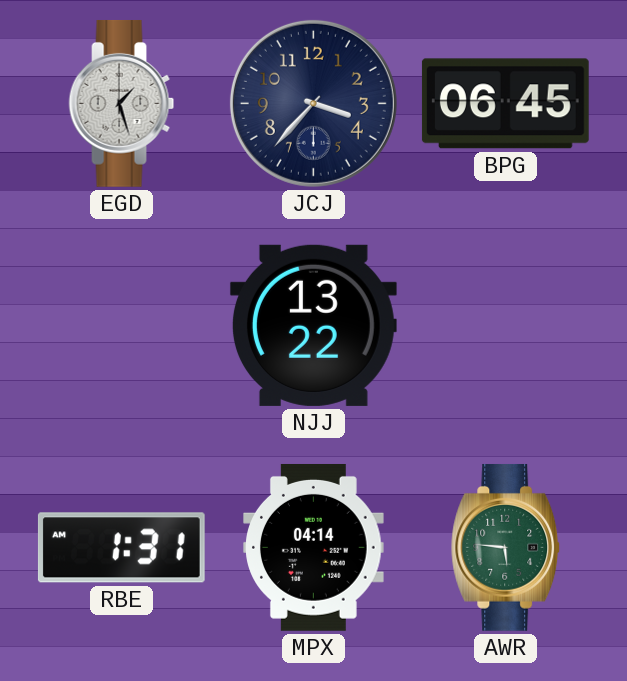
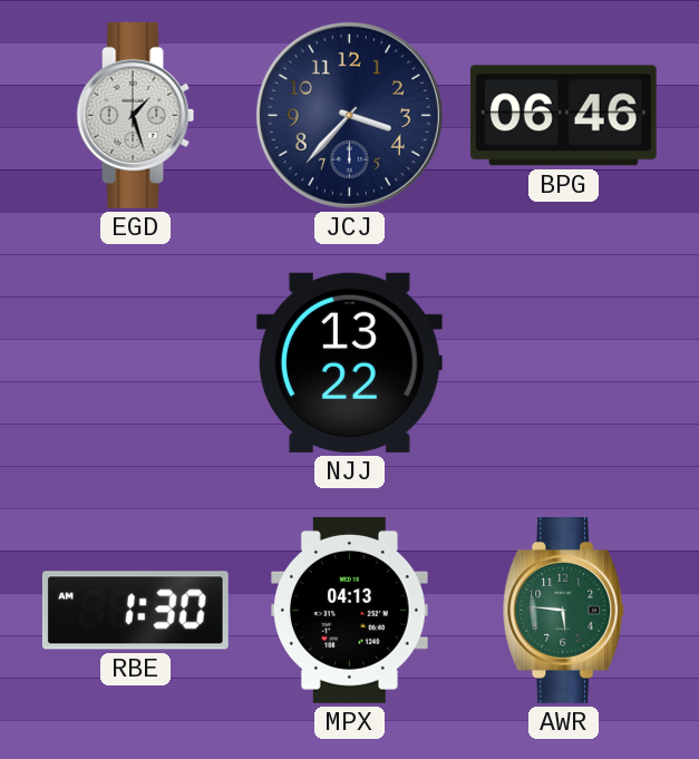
BPG: 06:45 -> 06:46 (563, 116)
RBE: 1:31 -> 1:30 (135, 611)
MPX: 04:14 -> 04:13 (350, 610)
